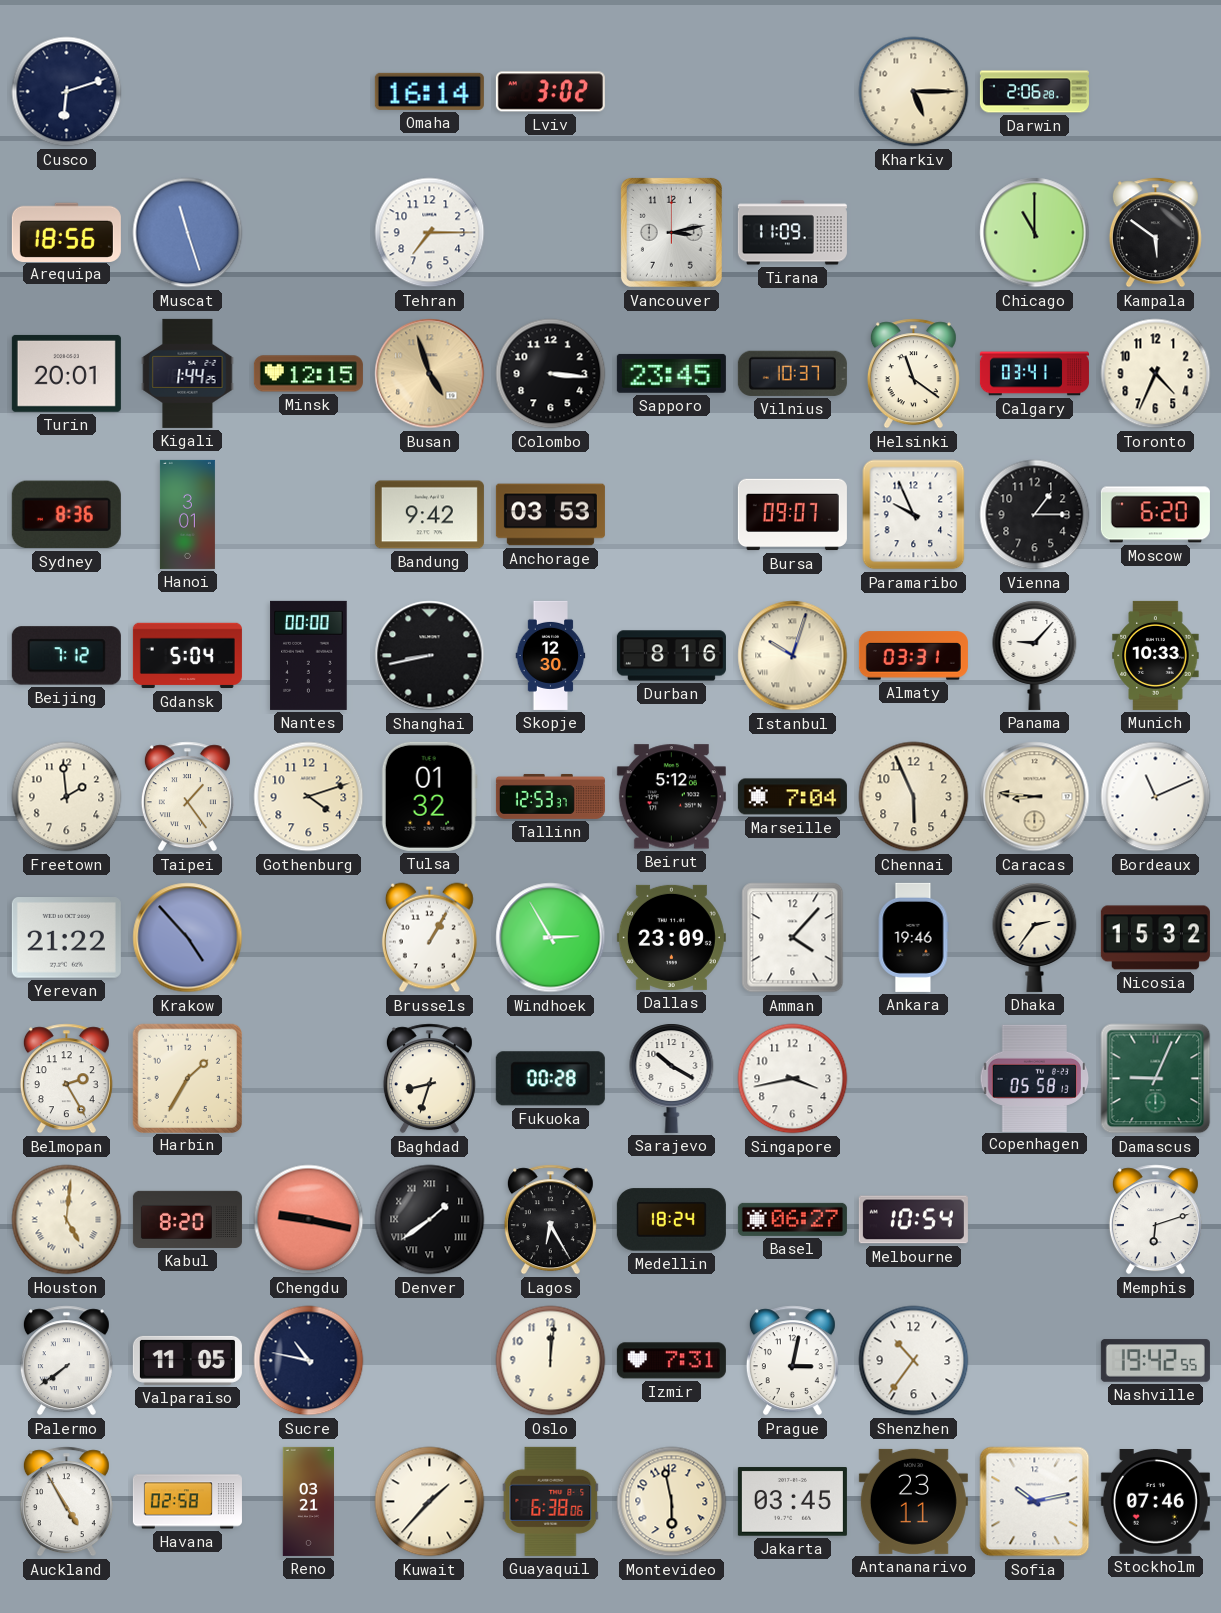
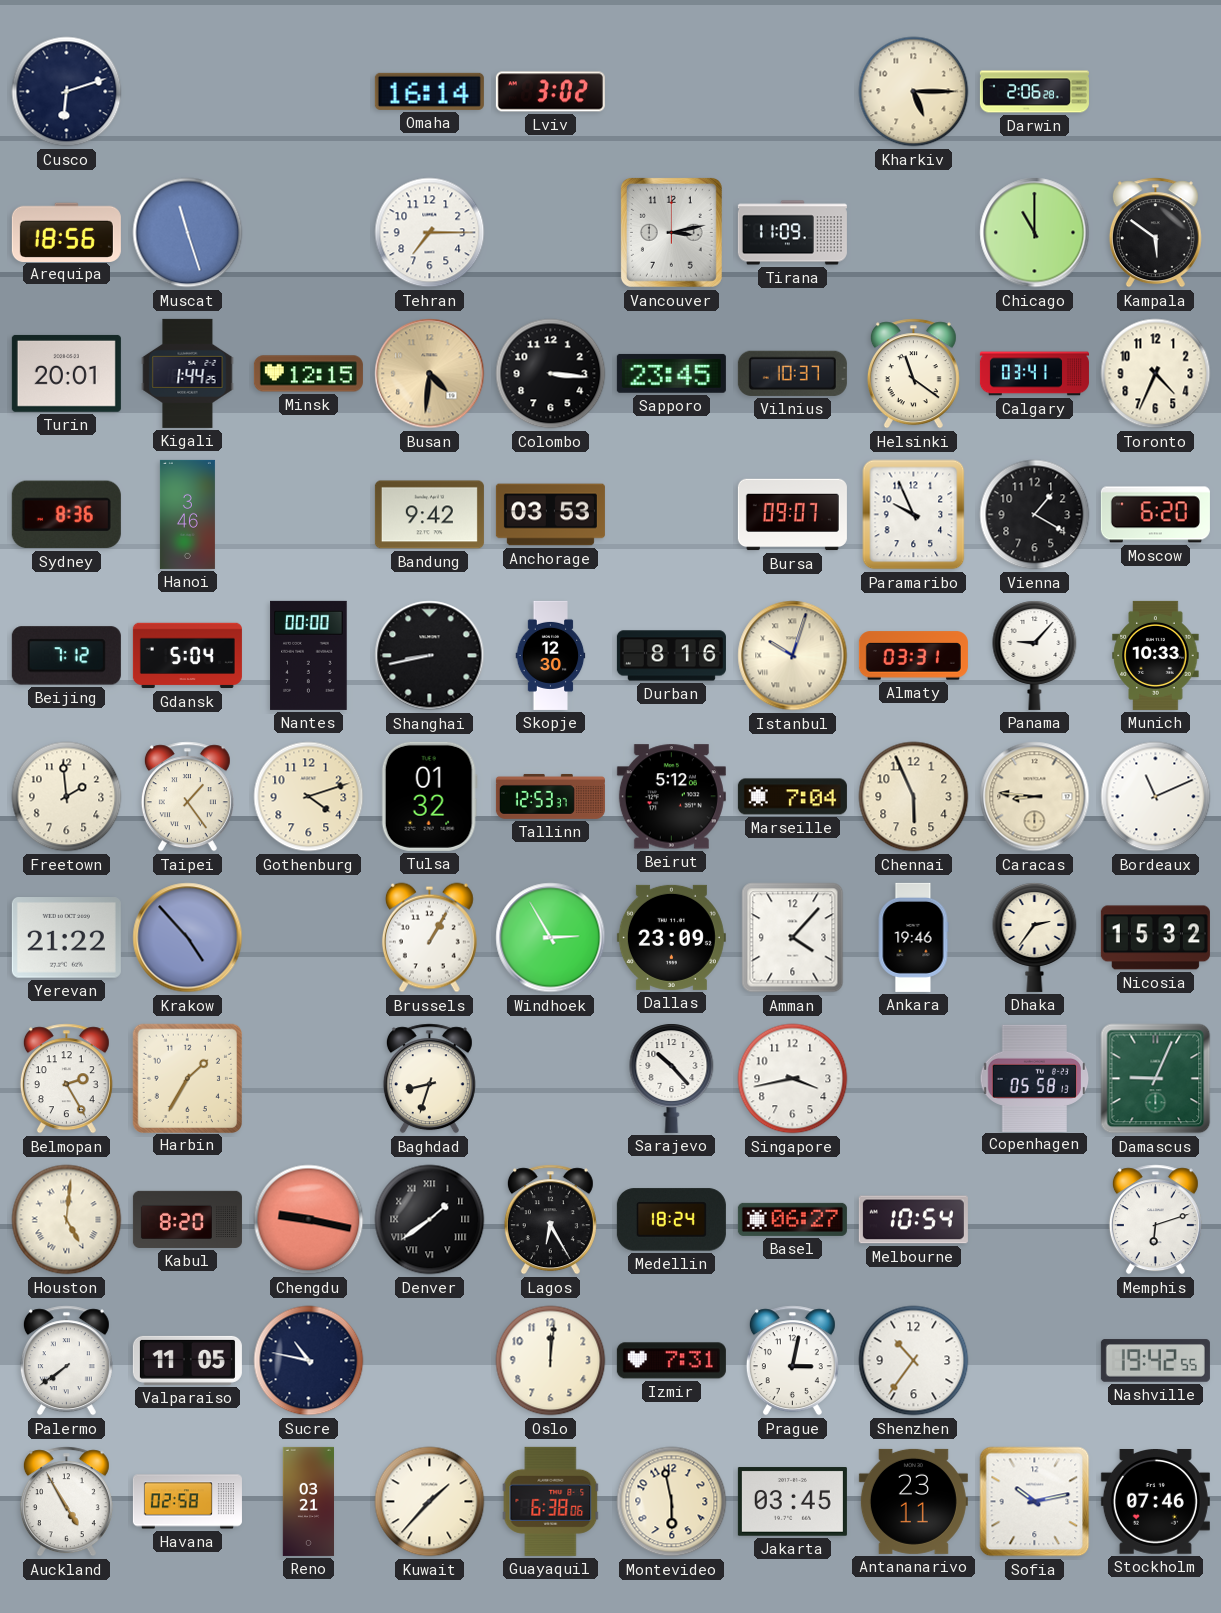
Busan: 4:57 -> 4:31 (430, 374)
Hanoi: 3:01 -> 3:46 (187, 514)
Vienna: 1:15 -> 1:20 (1035, 515)
Fukuoka: 00:28 -> none (550, 1079)
Sarajevo: 10:20 -> 10:23 (672, 1078)
